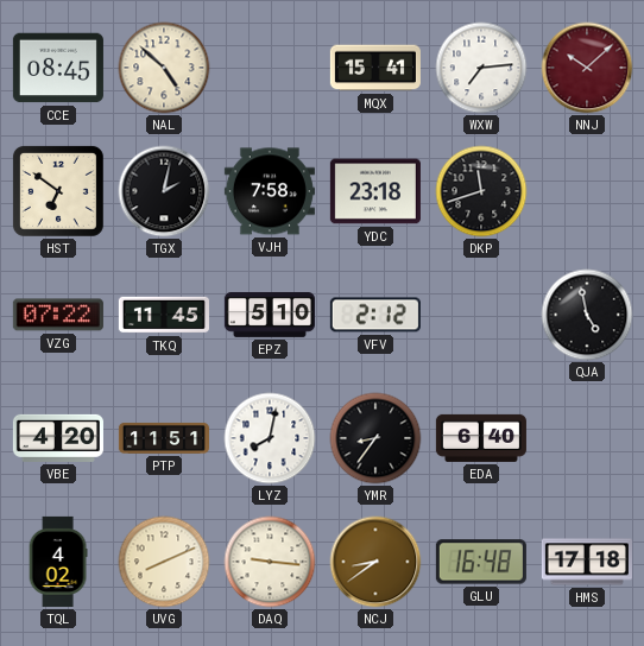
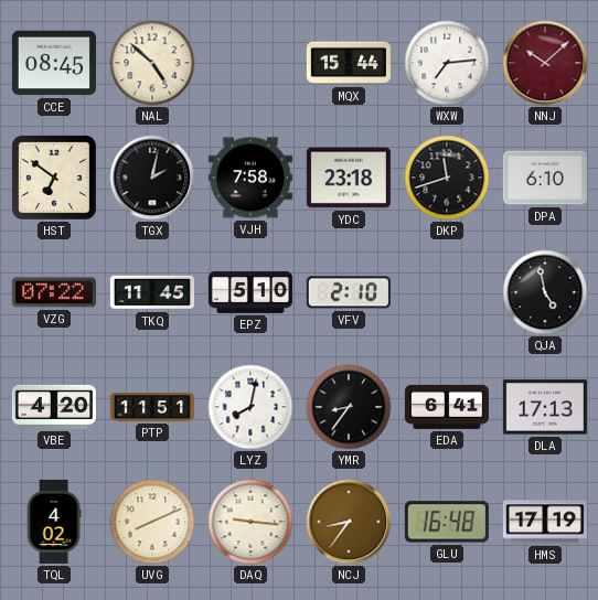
MQX: 15:41 -> 15:44 (349, 63)
DPA: none -> 6:10 (545, 178)
VFV: 2:12 -> 2:10 (349, 292)
EDA: 6:40 -> 6:41 (447, 407)
DLA: none -> 17:13 (545, 407)
NCJ: 8:39 -> 8:36 (349, 522)
HMS: 17:18 -> 17:19 (545, 522)
